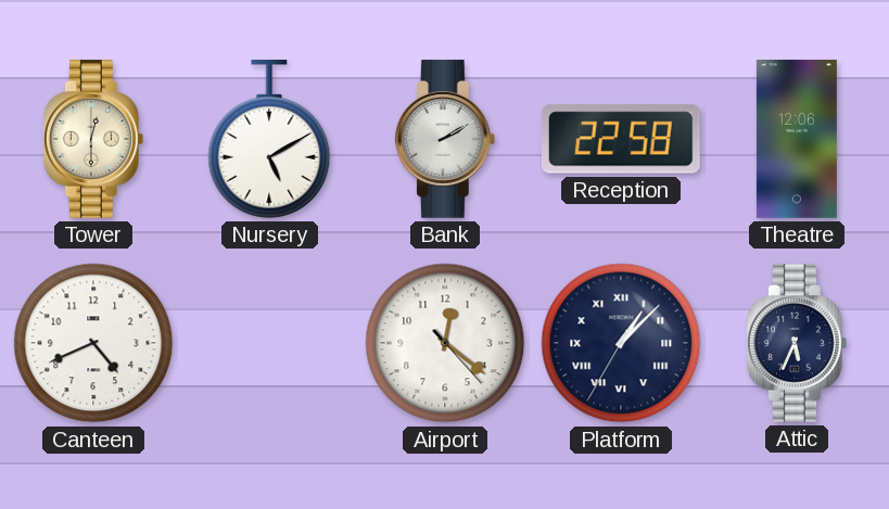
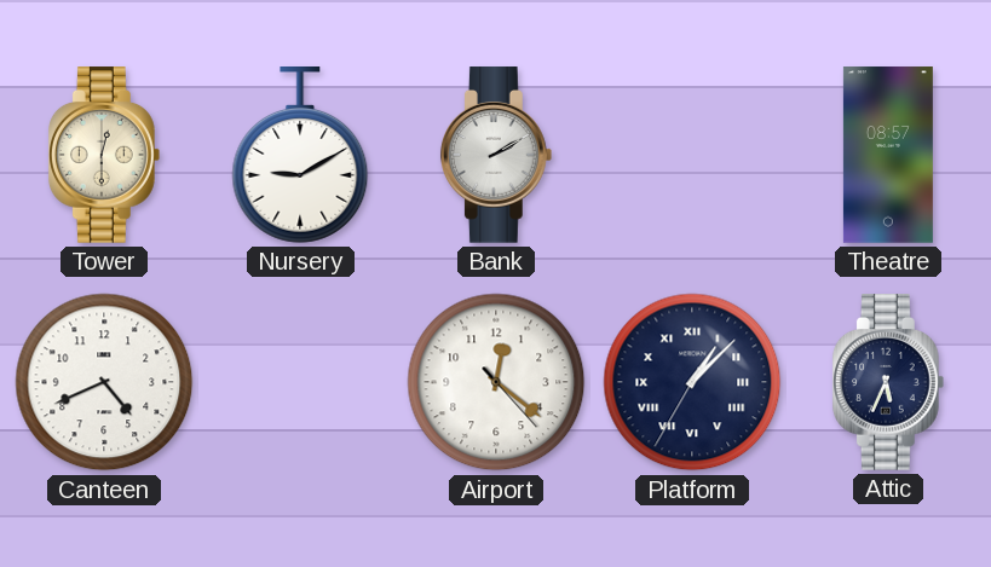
Nursery: 5:10 -> 9:10 (300, 156)
Reception: 22:58 -> none (621, 139)
Theatre: 12:06 -> 08:57 (888, 155)
